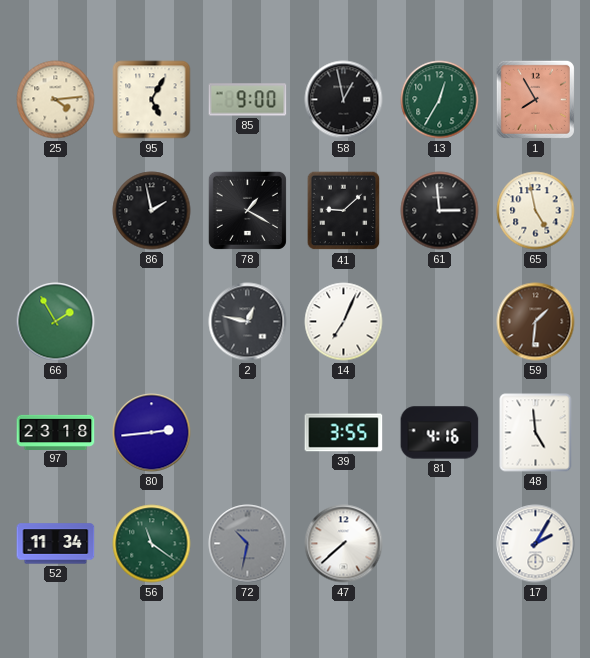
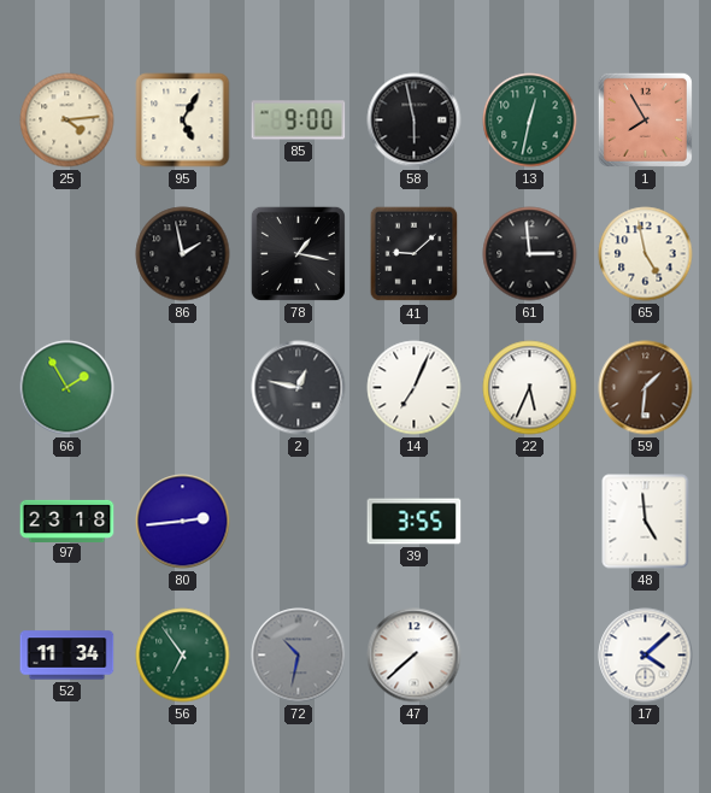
58: 12:58 -> 5:58 (415, 121)
13: 12:35 -> 12:32 (530, 121)
78: 1:20 -> 1:17 (298, 253)
22: none -> 5:34 (530, 388)
81: 4:16 -> none (440, 433)
56: 11:21 -> 6:54 (183, 656)
17: 2:05 -> 4:08 (646, 656)
